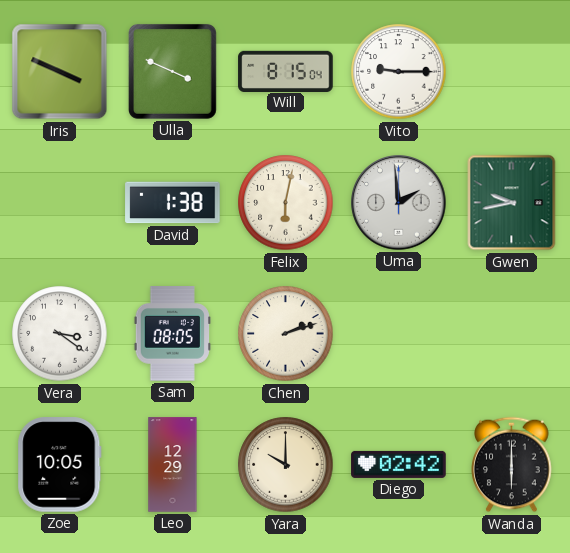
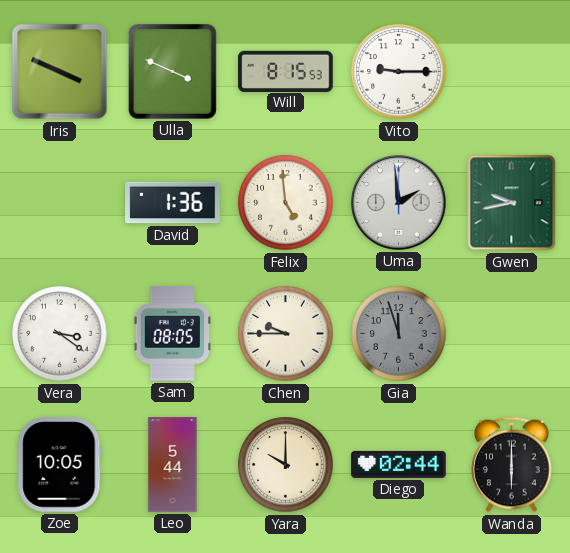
Will: 8:15:04 -> 8:15:53 (286, 71)
David: 1:38 -> 1:36 (173, 203)
Felix: 6:02 -> 4:59 (286, 203)
Chen: 2:12 -> 9:45 (286, 334)
Gia: none -> 11:57 (399, 334)
Leo: 12:29 -> 5:44 (173, 465)
Diego: 02:42 -> 02:44 (399, 464)
